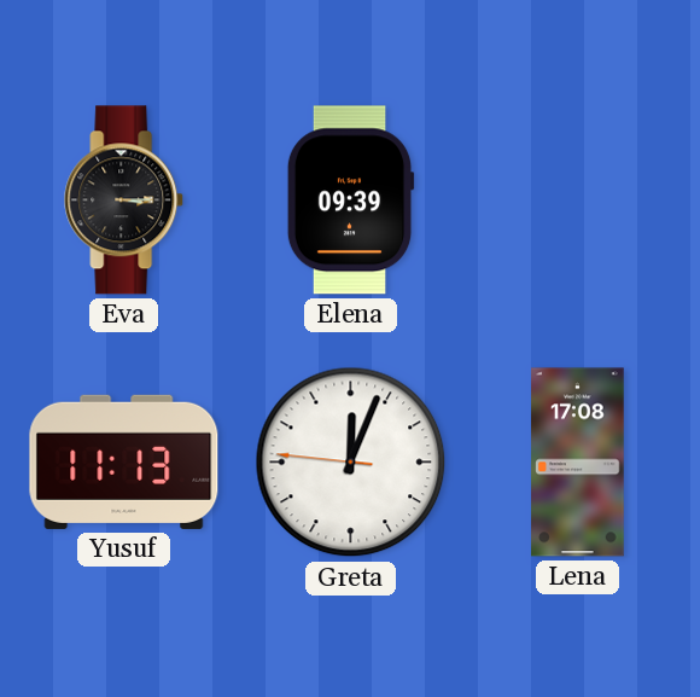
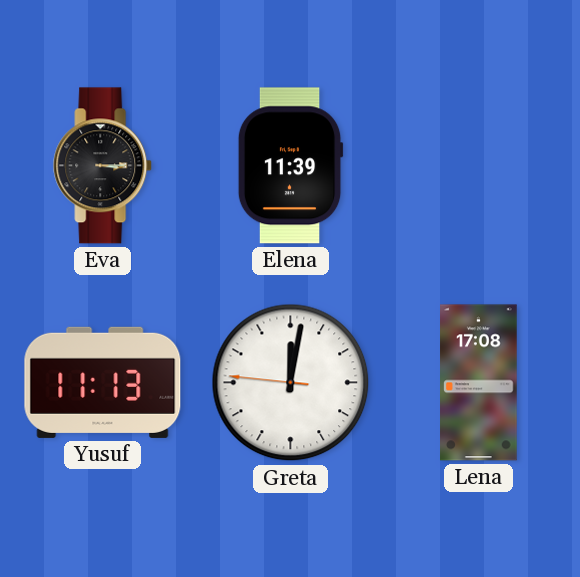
Elena: 09:39 -> 11:39 (290, 166)
Greta: 12:03 -> 12:01 (291, 383)
